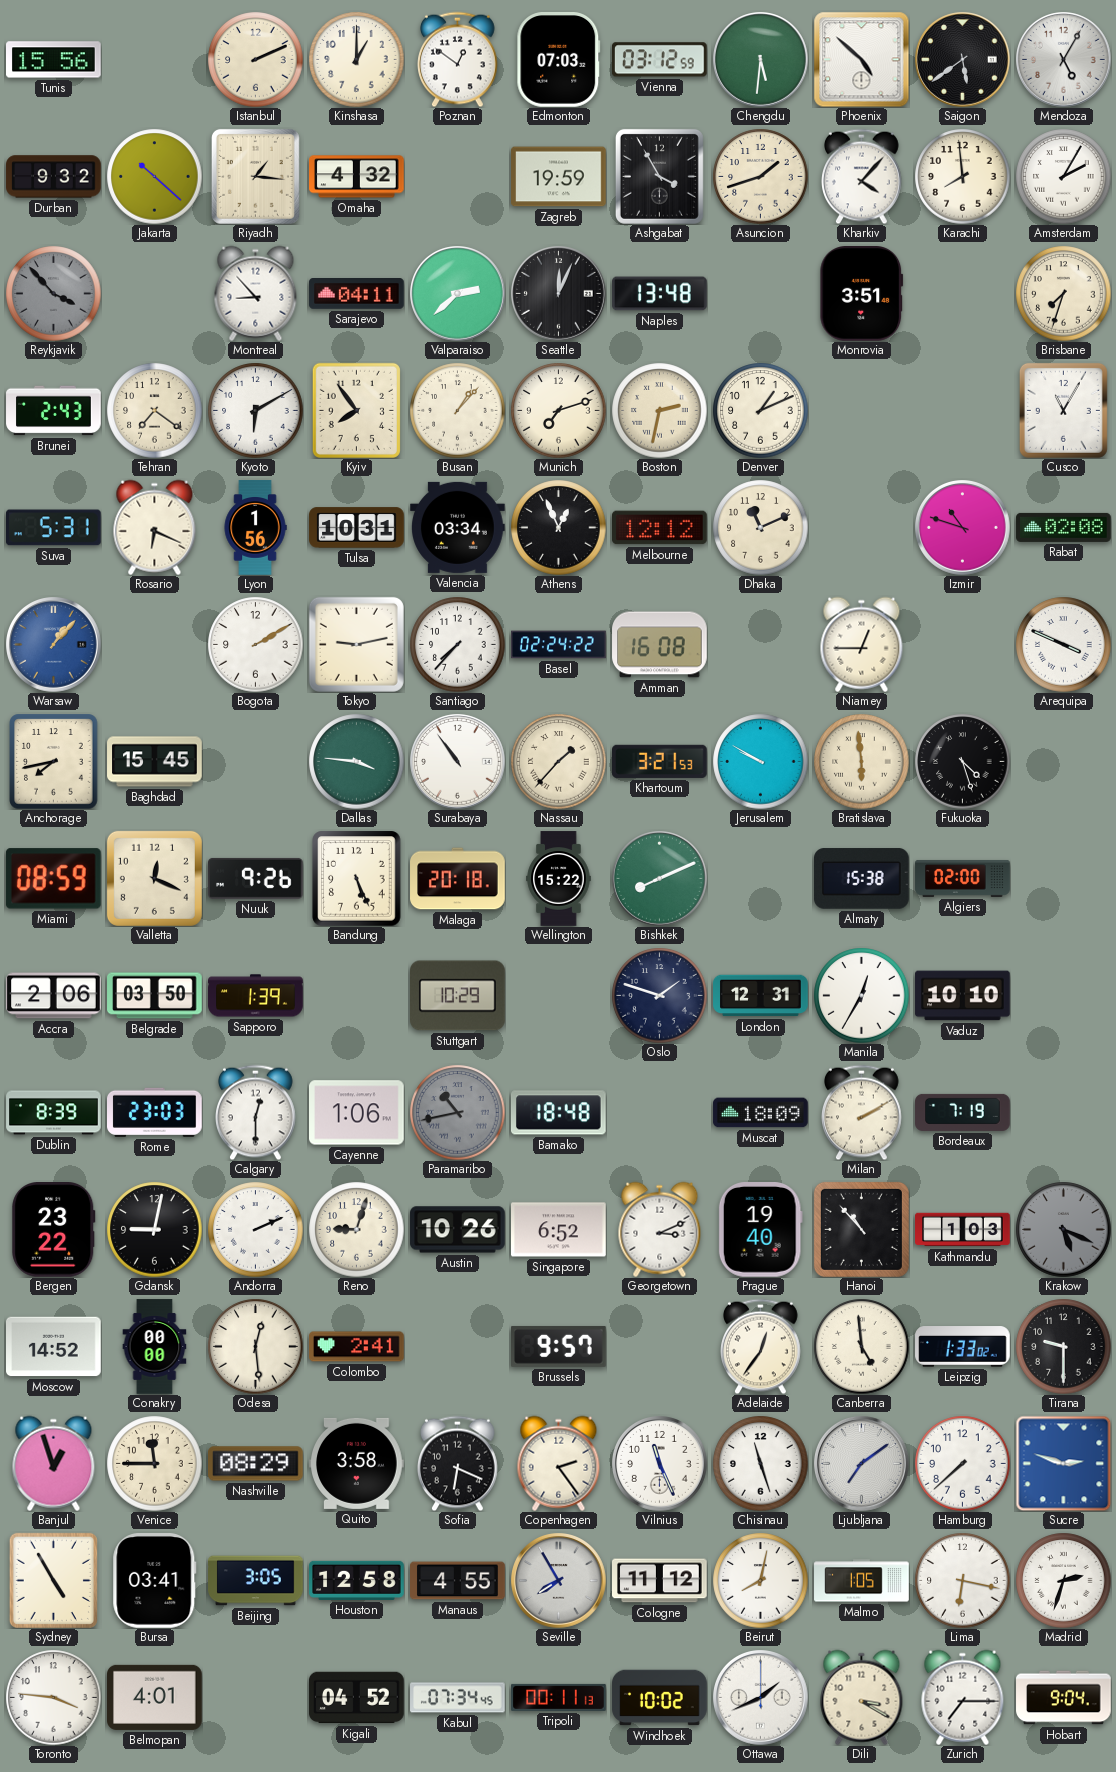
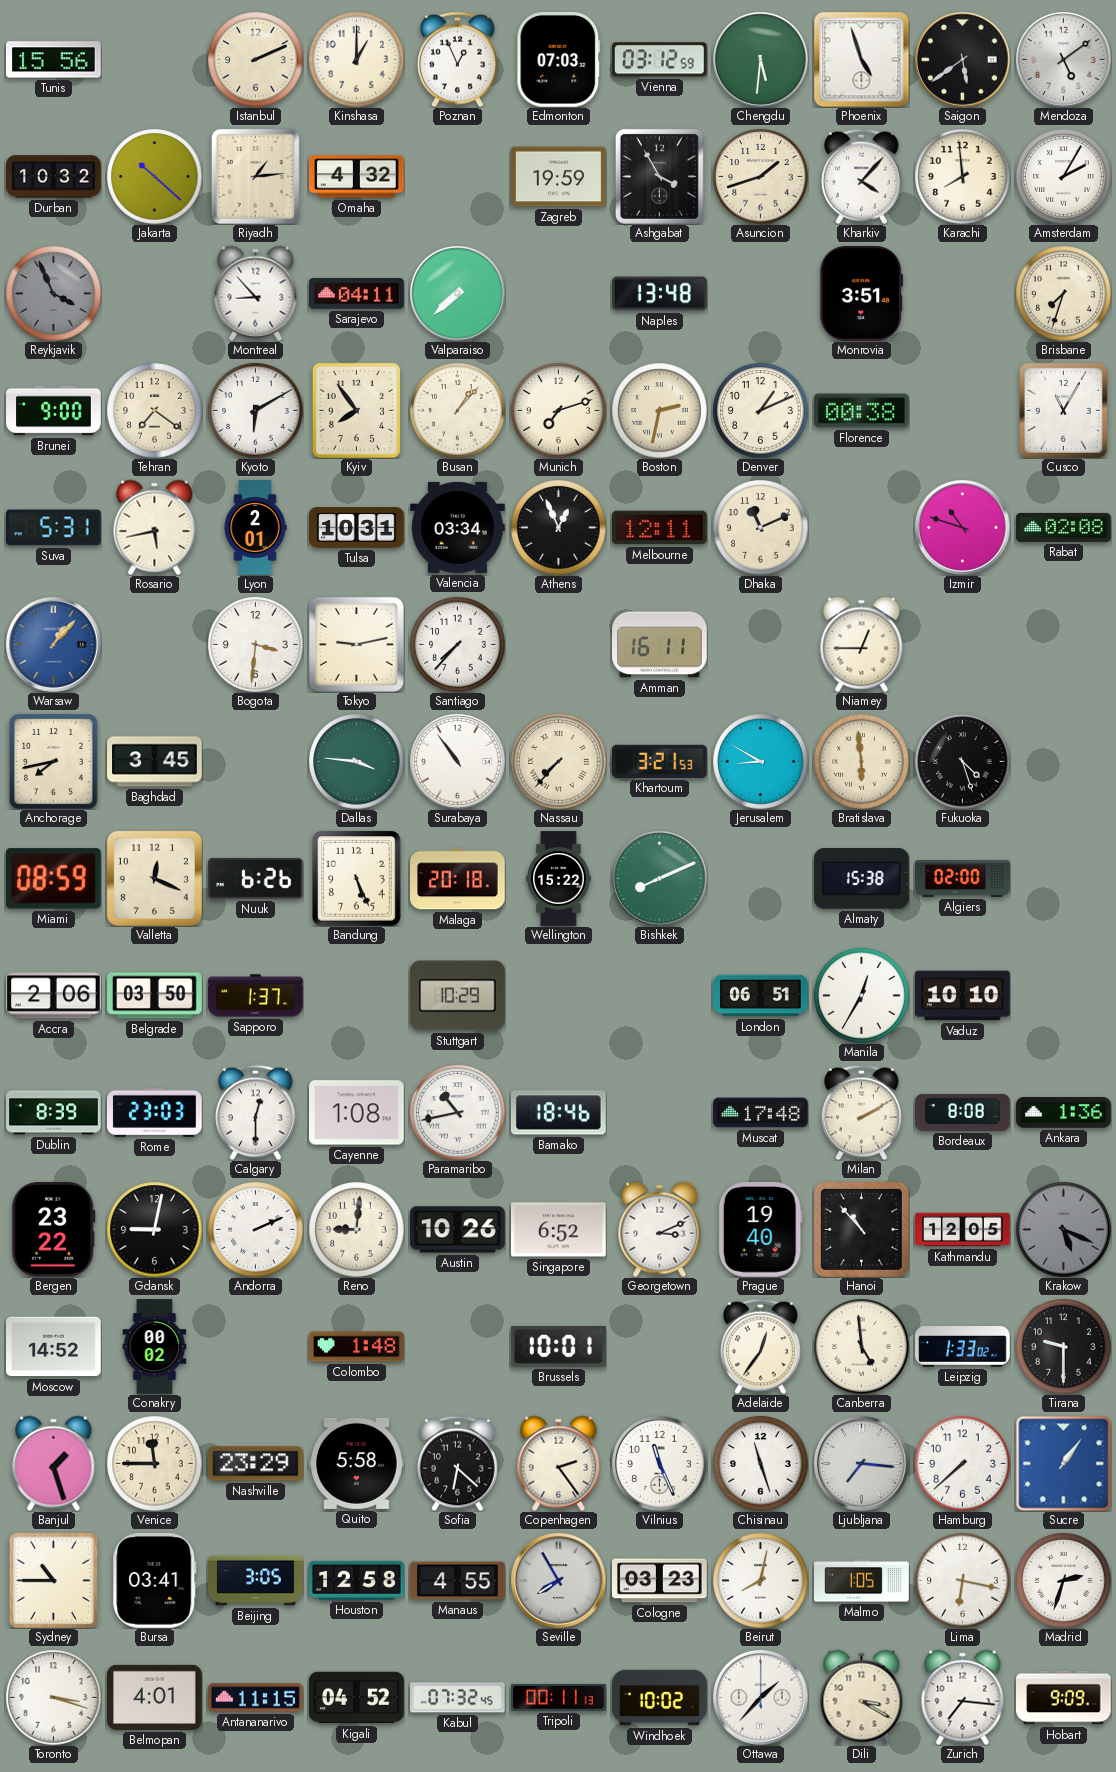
Poznan: 12:51 -> 12:56 (458, 59)
Phoenix: 4:52 -> 4:57 (861, 59)
Mendoza: 5:05 -> 5:09 (1064, 60)
Durban: 9:32 -> 10:32 (54, 177)
Riyadh: 1:16 -> 1:14 (255, 176)
Reykjavik: 3:53 -> 3:56 (53, 293)
Valparaiso: 2:38 -> 7:38 (458, 294)
Seattle: 12:04 -> none (559, 294)
Brunei: 2:43 -> 9:00 (54, 411)
Florence: none -> 00:38 (862, 411)
Rosario: 6:19 -> 5:43 (155, 527)
Lyon: 1:56 -> 2:01 (255, 528)
Melbourne: 12:12 -> 12:11 (660, 528)
Bogota: 2:10 -> 3:31 (255, 644)
Basel: 02:24 -> none (559, 645)
Amman: 16:08 -> 16:11 (660, 645)
Arequipa: 3:49 -> none (1063, 644)
Baghdad: 15:45 -> 3:45 (155, 762)
Nassau: 1:37 -> 7:37 (558, 761)
Jerusalem: 9:50 -> 8:50 (760, 761)
Nuuk: 9:26 -> 6:26 (256, 878)
Sapporo: 1:39 -> 1:37 (256, 996)
Oslo: 1:48 -> none (659, 995)
London: 12:31 -> 06:51 (761, 996)
Cayenne: 1:06 -> 1:08 (357, 1113)
Paramaribo dial: grey -> white (457, 1112)
Bamako: 18:48 -> 18:46 (558, 1113)
Muscat: 18:09 -> 17:48 (761, 1113)
Bordeaux: 7:19 -> 8:08 (963, 1112)
Ankara: none -> 1:36 (1064, 1113)
Reno: 9:03 -> 9:01 (356, 1229)
Kathmandu: 1:03 -> 12:05 (963, 1230)
Conakry: 00:00 -> 00:02 (155, 1347)
Odesa: 12:29 -> none (255, 1346)
Colombo: 2:41 -> 1:48 (357, 1347)
Brussels: 9:57 -> 10:01 (559, 1346)
Banjul: 12:57 -> 1:27 (54, 1463)
Nashville: 08:29 -> 23:29 (256, 1464)
Quito: 3:58 -> 5:58 (357, 1463)
Sofia: 6:19 -> 6:22 (458, 1463)
Ljubljana: 7:09 -> 7:16 (862, 1464)
Sucre: 2:48 -> 1:06 (1063, 1463)
Sydney: 4:55 -> 10:45 (53, 1580)
Cologne: 11:12 -> 03:23 (660, 1581)
Toronto: 3:46 -> 3:18 (53, 1697)
Antananarivo: none -> 11:15 (256, 1698)
Kabul: 07:34 -> 07:32 (458, 1698)
Ottawa: 1:41 -> 1:37 (761, 1698)
Zurich: 7:15 -> 7:16 (963, 1697)
Hobart: 9:04 -> 9:09 (1064, 1698)
